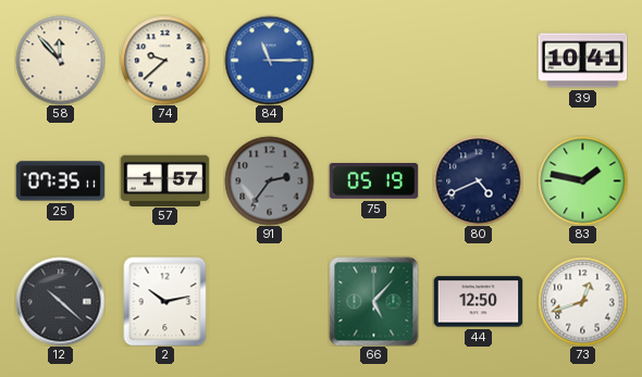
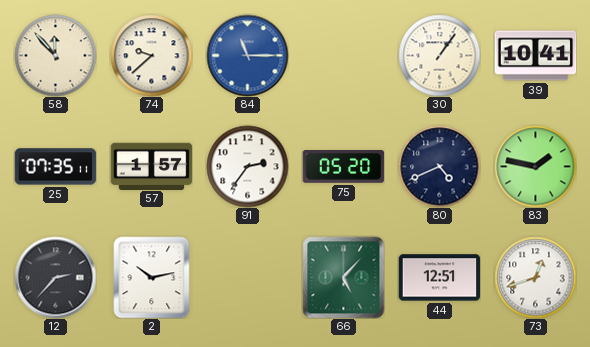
30: none -> 1:06 (439, 55)
91 dial: grey -> white (247, 166)
75: 05:19 -> 05:20 (343, 167)
12: 10:22 -> 2:37 (55, 277)
44: 12:50 -> 12:51 (439, 278)
